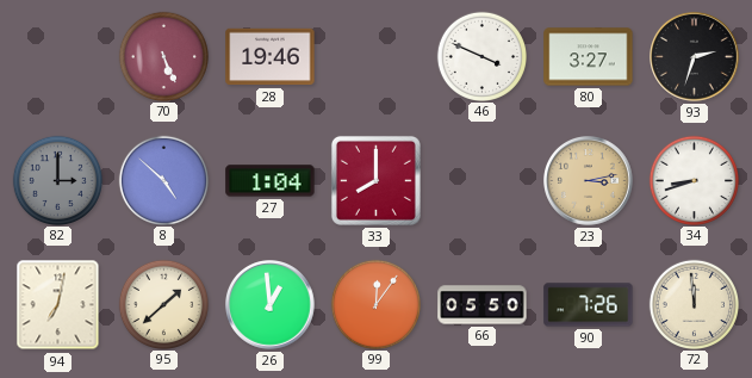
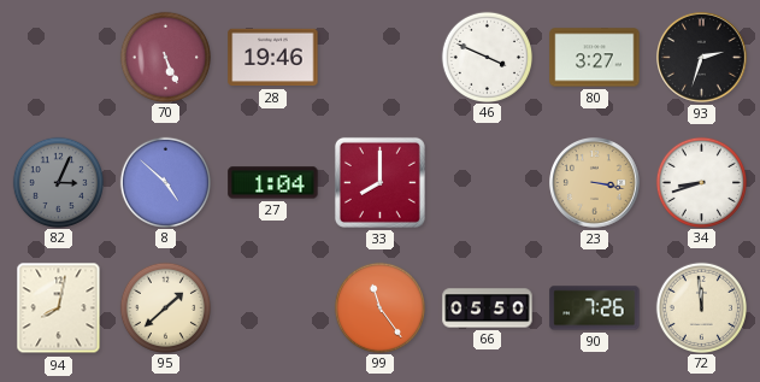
82: 3:00 -> 3:04 (58, 182)
23: 3:13 -> 3:17 (595, 183)
94: 7:02 -> 8:02 (59, 308)
26: 12:59 -> none (271, 305)
99: 12:06 -> 11:24 (379, 307)
